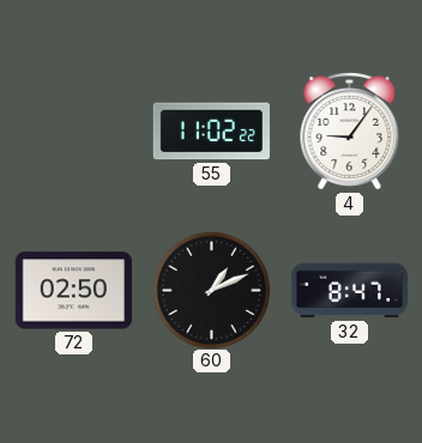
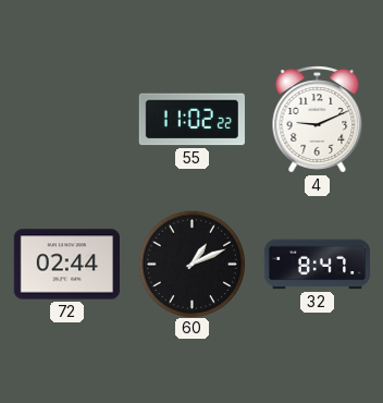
4: 9:06 -> 9:11 (318, 120)
72: 02:50 -> 02:44 (66, 265)
